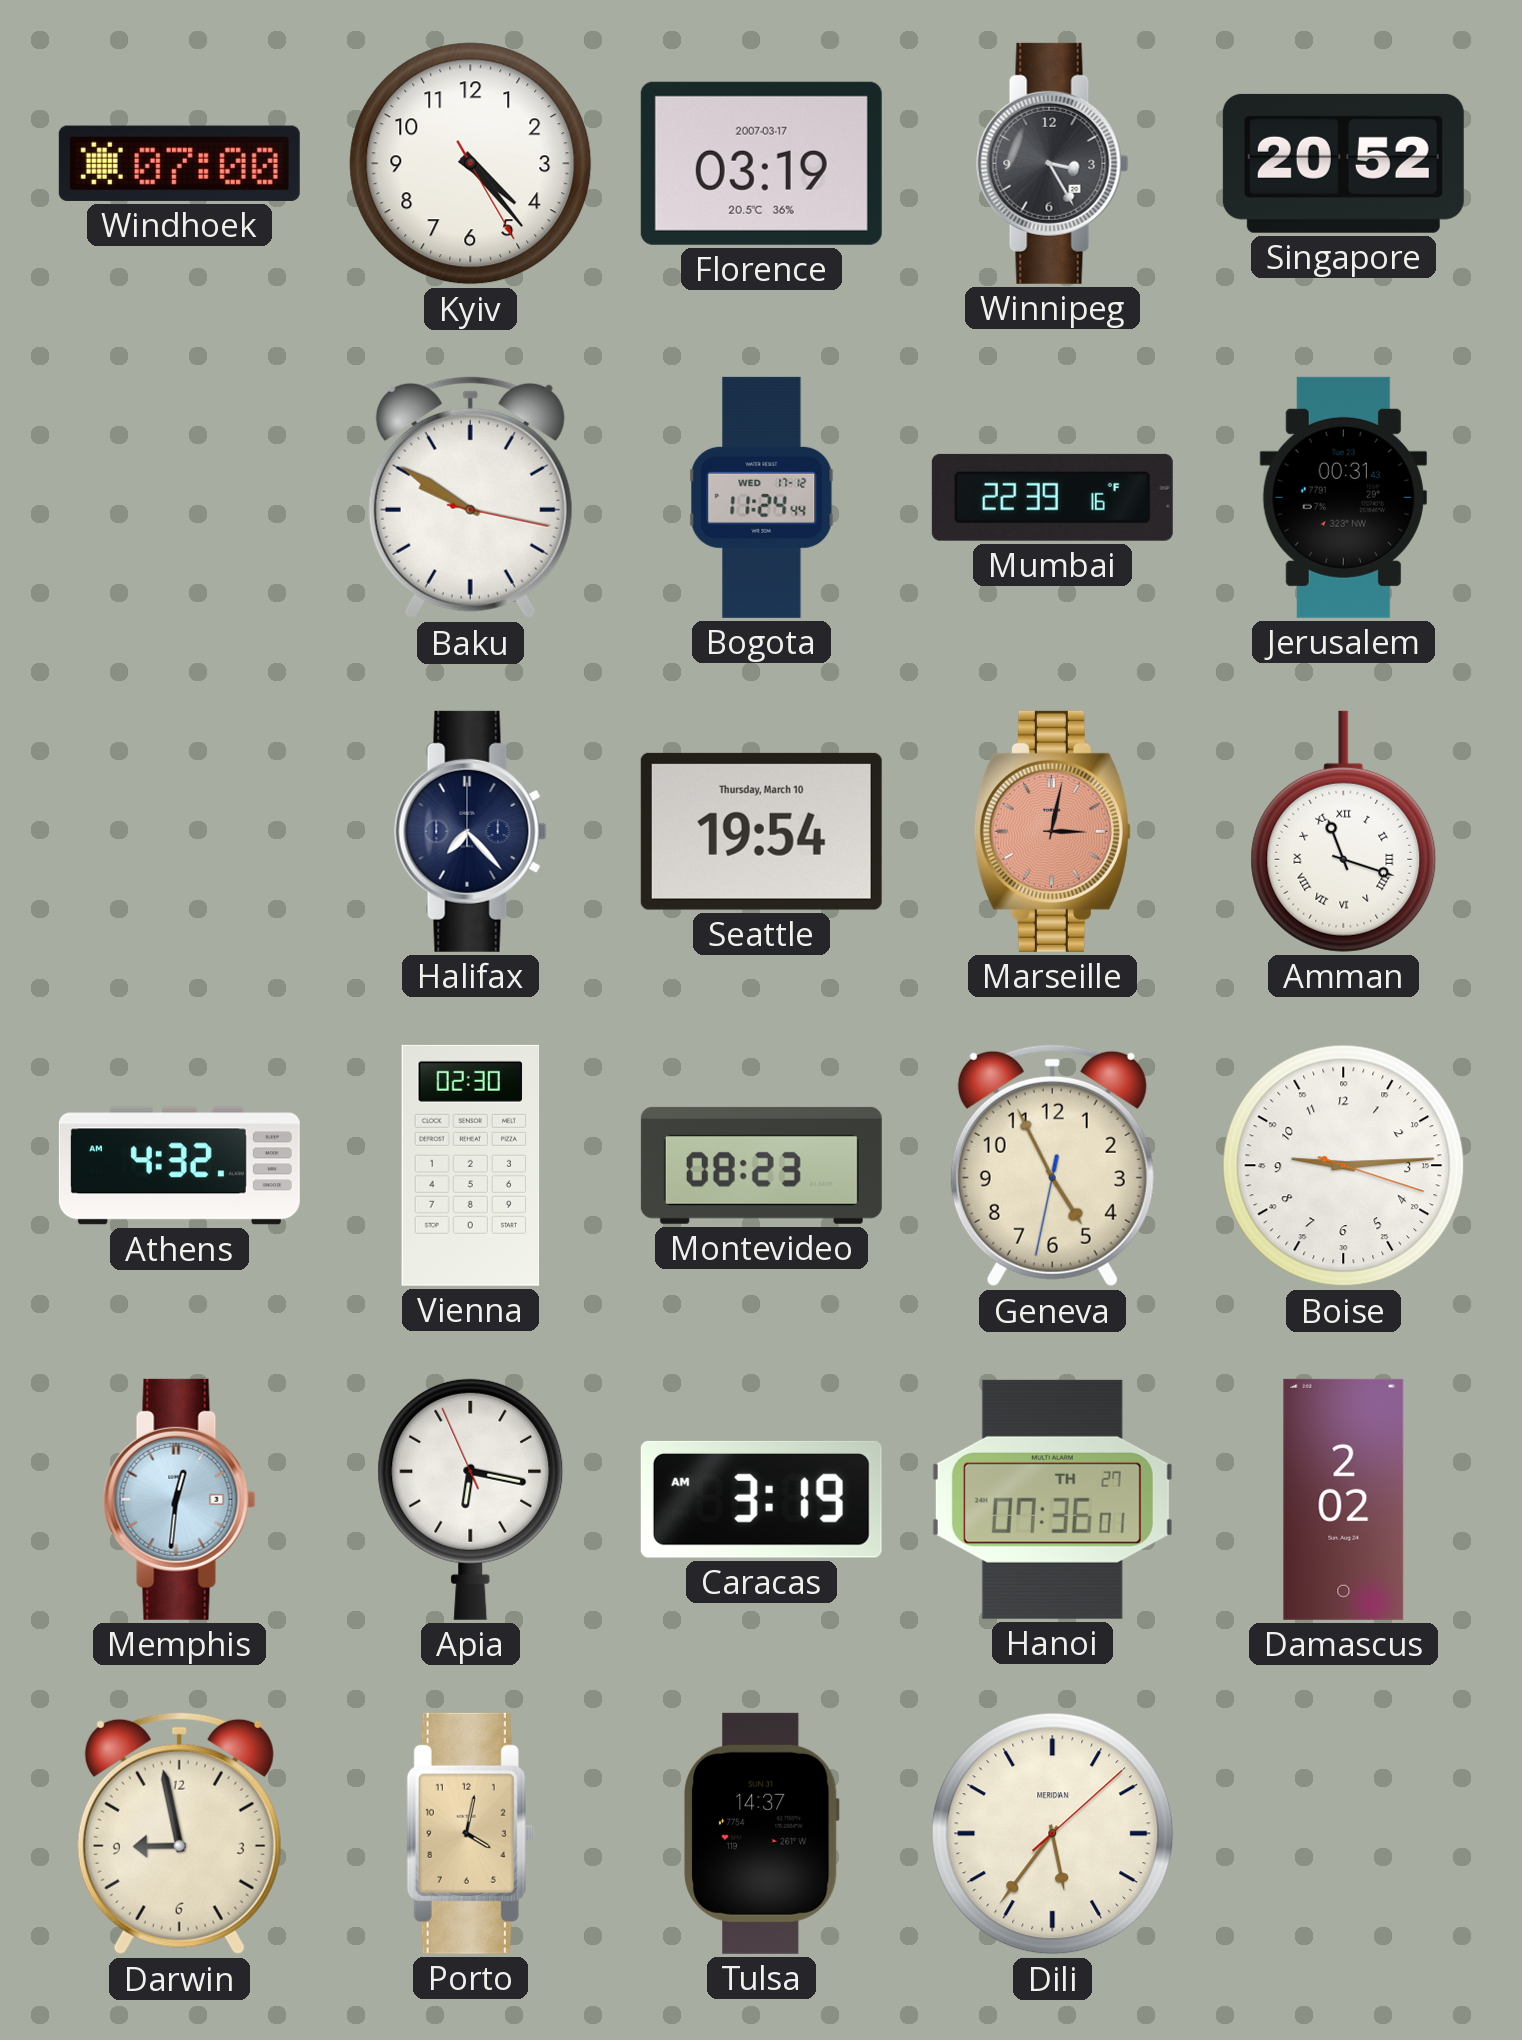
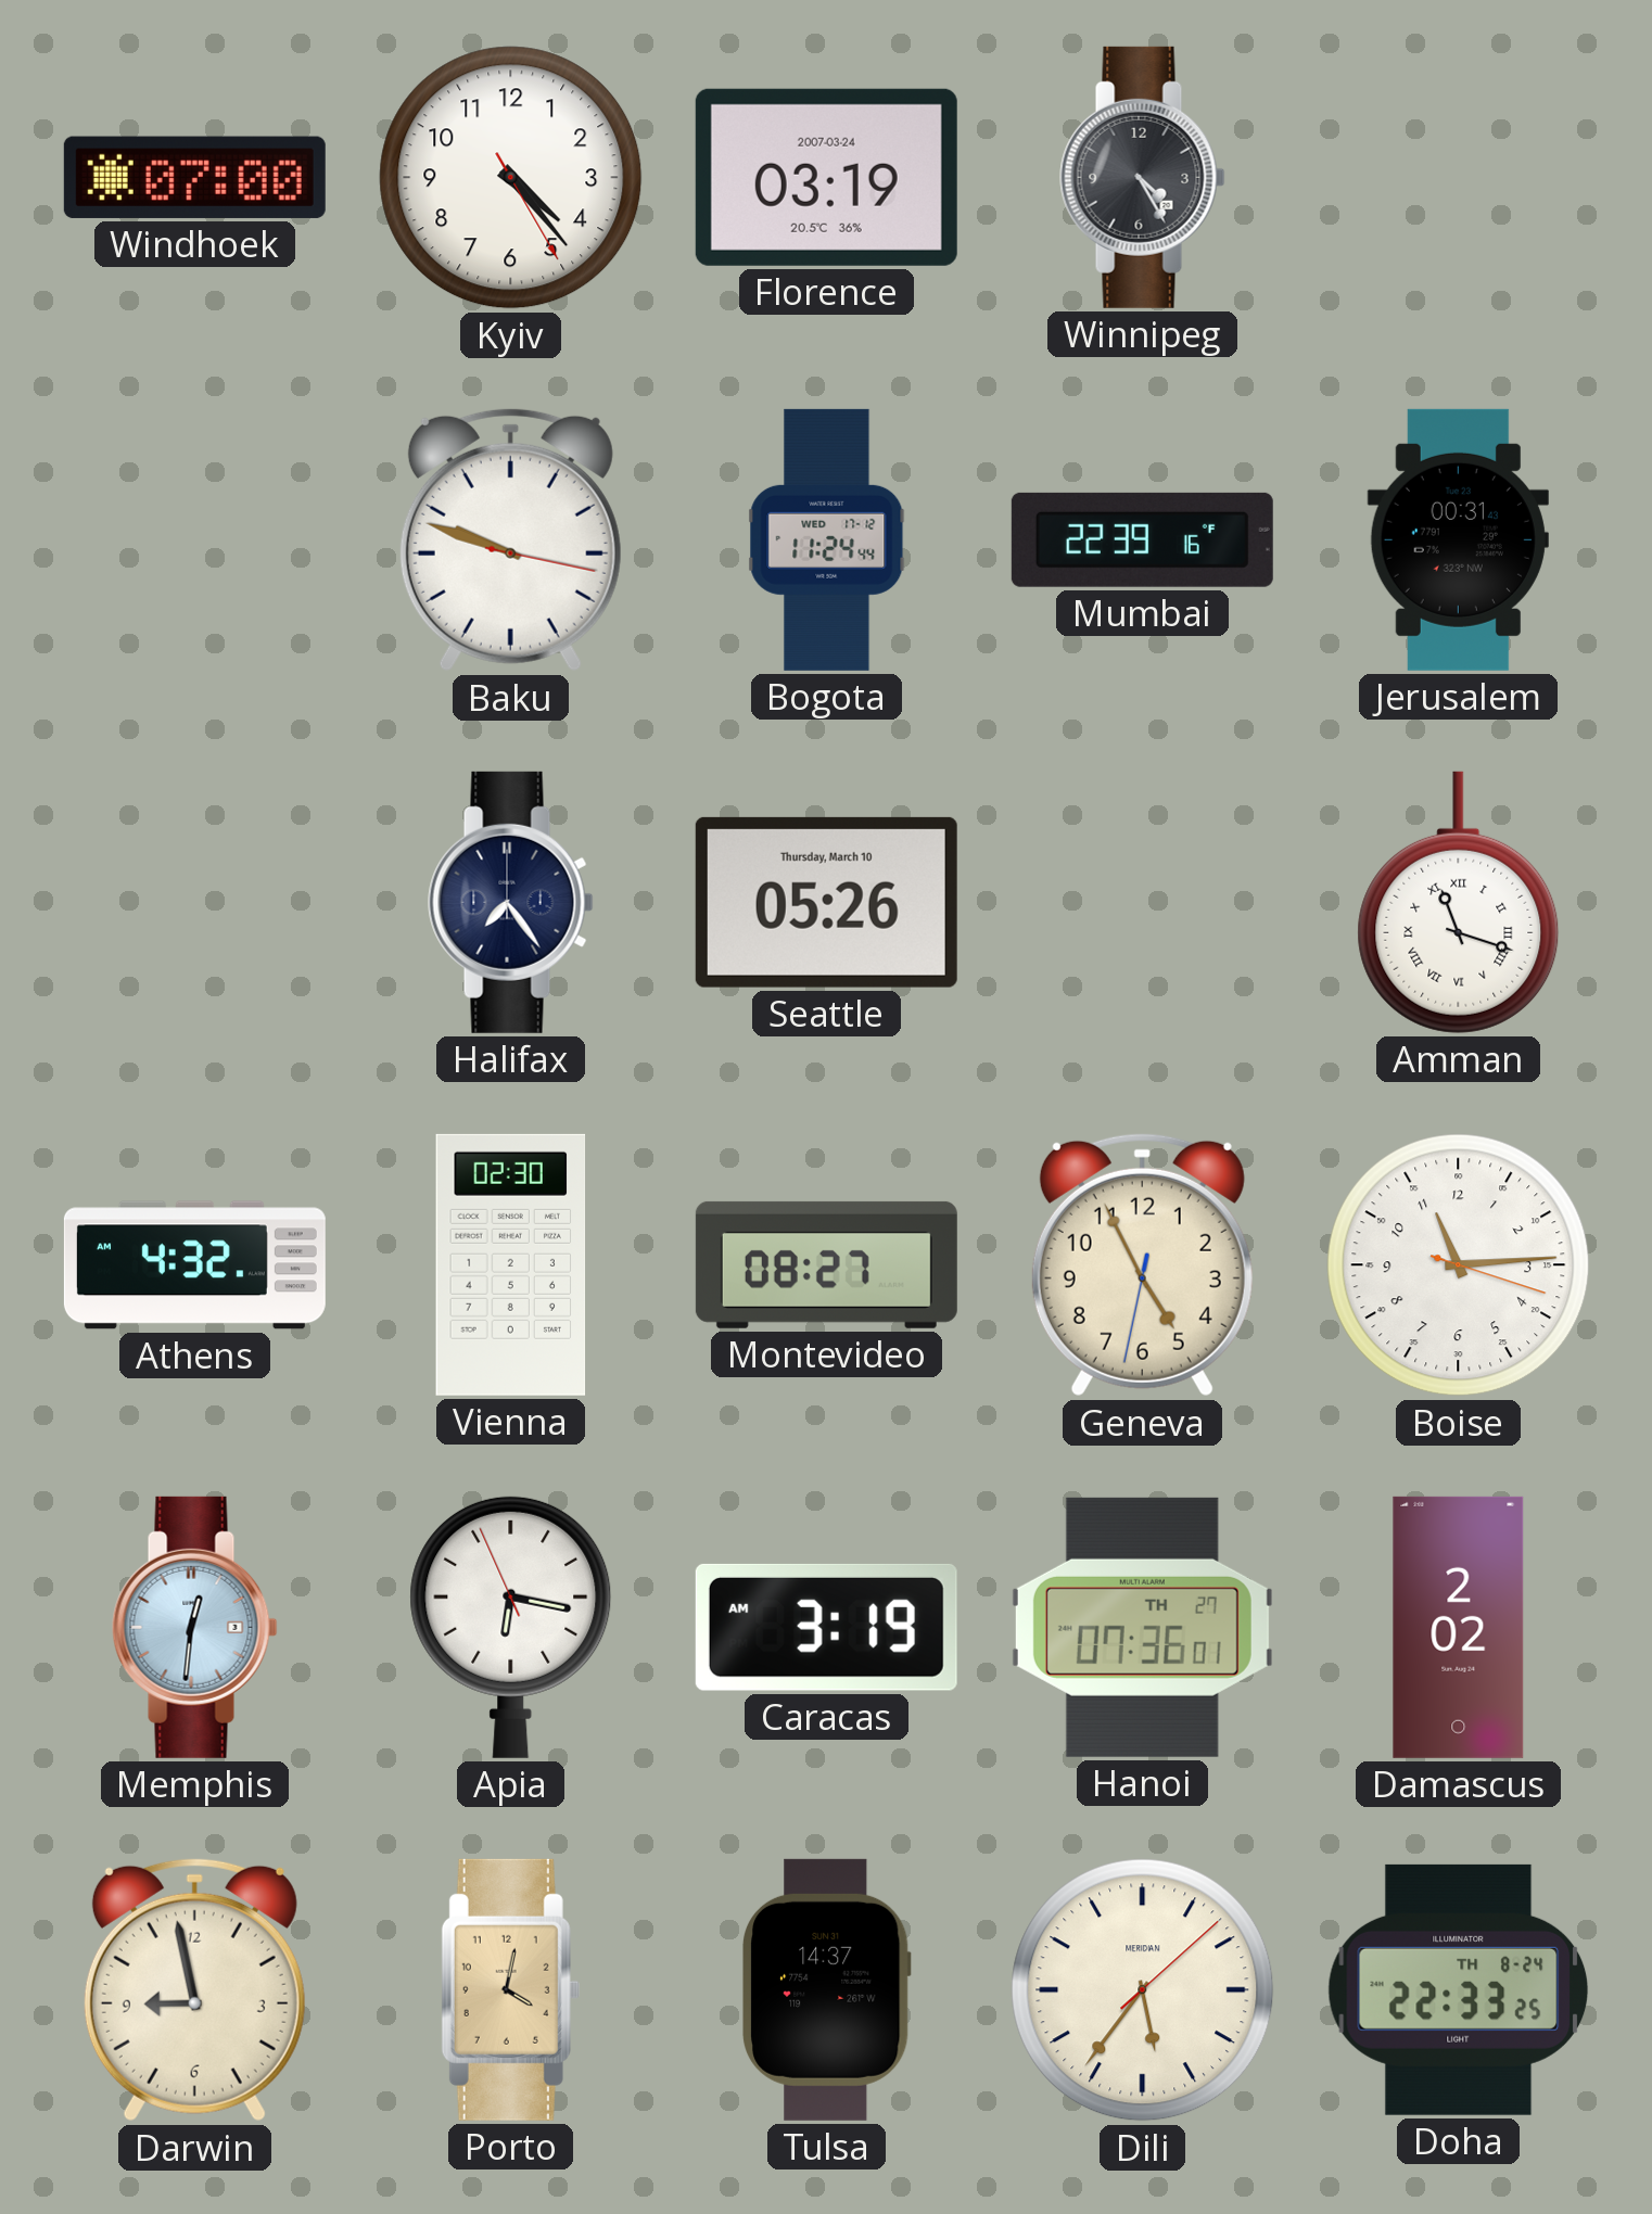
Florence date: 2007-03-17 -> 2007-03-24 (826, 177)
Winnipeg: 3:25 -> 4:25 (1143, 177)
Singapore: 20:52 -> none (1343, 163)
Baku: 9:50 -> 9:48 (510, 539)
Halifax: 7:23 -> 7:24 (511, 902)
Seattle: 19:54 -> 05:26 (826, 902)
Marseille: 3:02 -> none (1052, 831)
Montevideo: 08:23 -> 08:27 (826, 1264)
Boise: 9:14 -> 11:14 (1459, 1265)
Doha: none -> 22:33 (1459, 1989)
